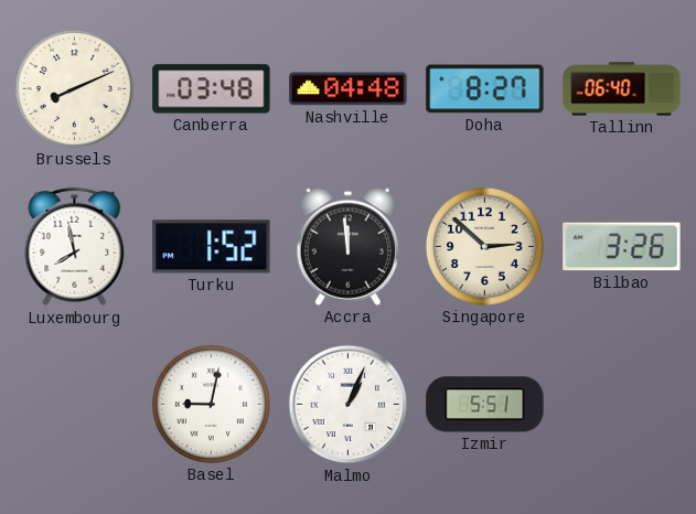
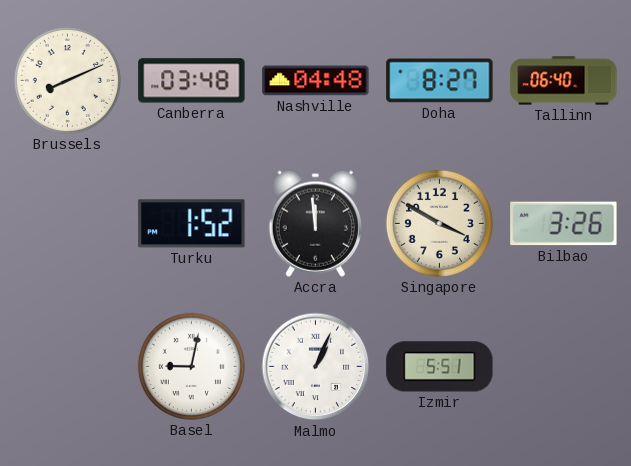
Luxembourg: 7:58 -> none (75, 247)
Singapore: 2:52 -> 3:50 (439, 223)
